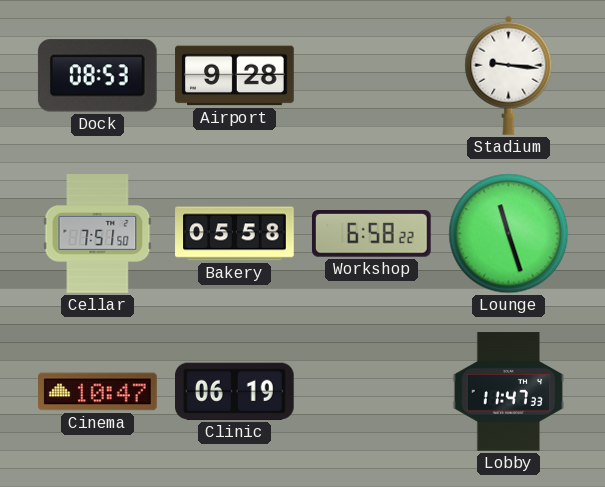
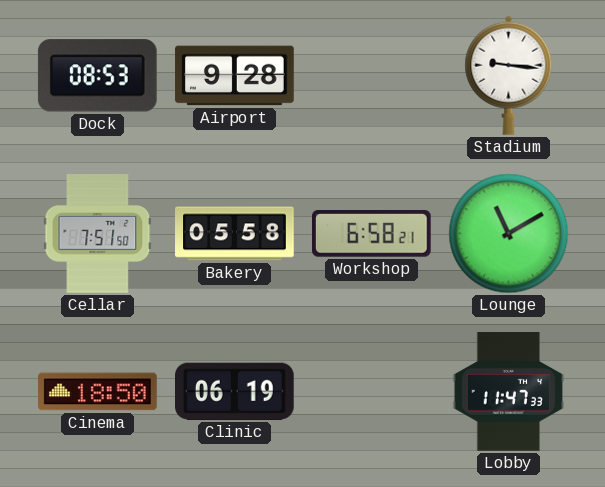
Workshop: 6:58:22 -> 6:58:21 (372, 234)
Lounge: 11:27 -> 11:10 (509, 234)
Cinema: 10:47 -> 18:50 (98, 392)
